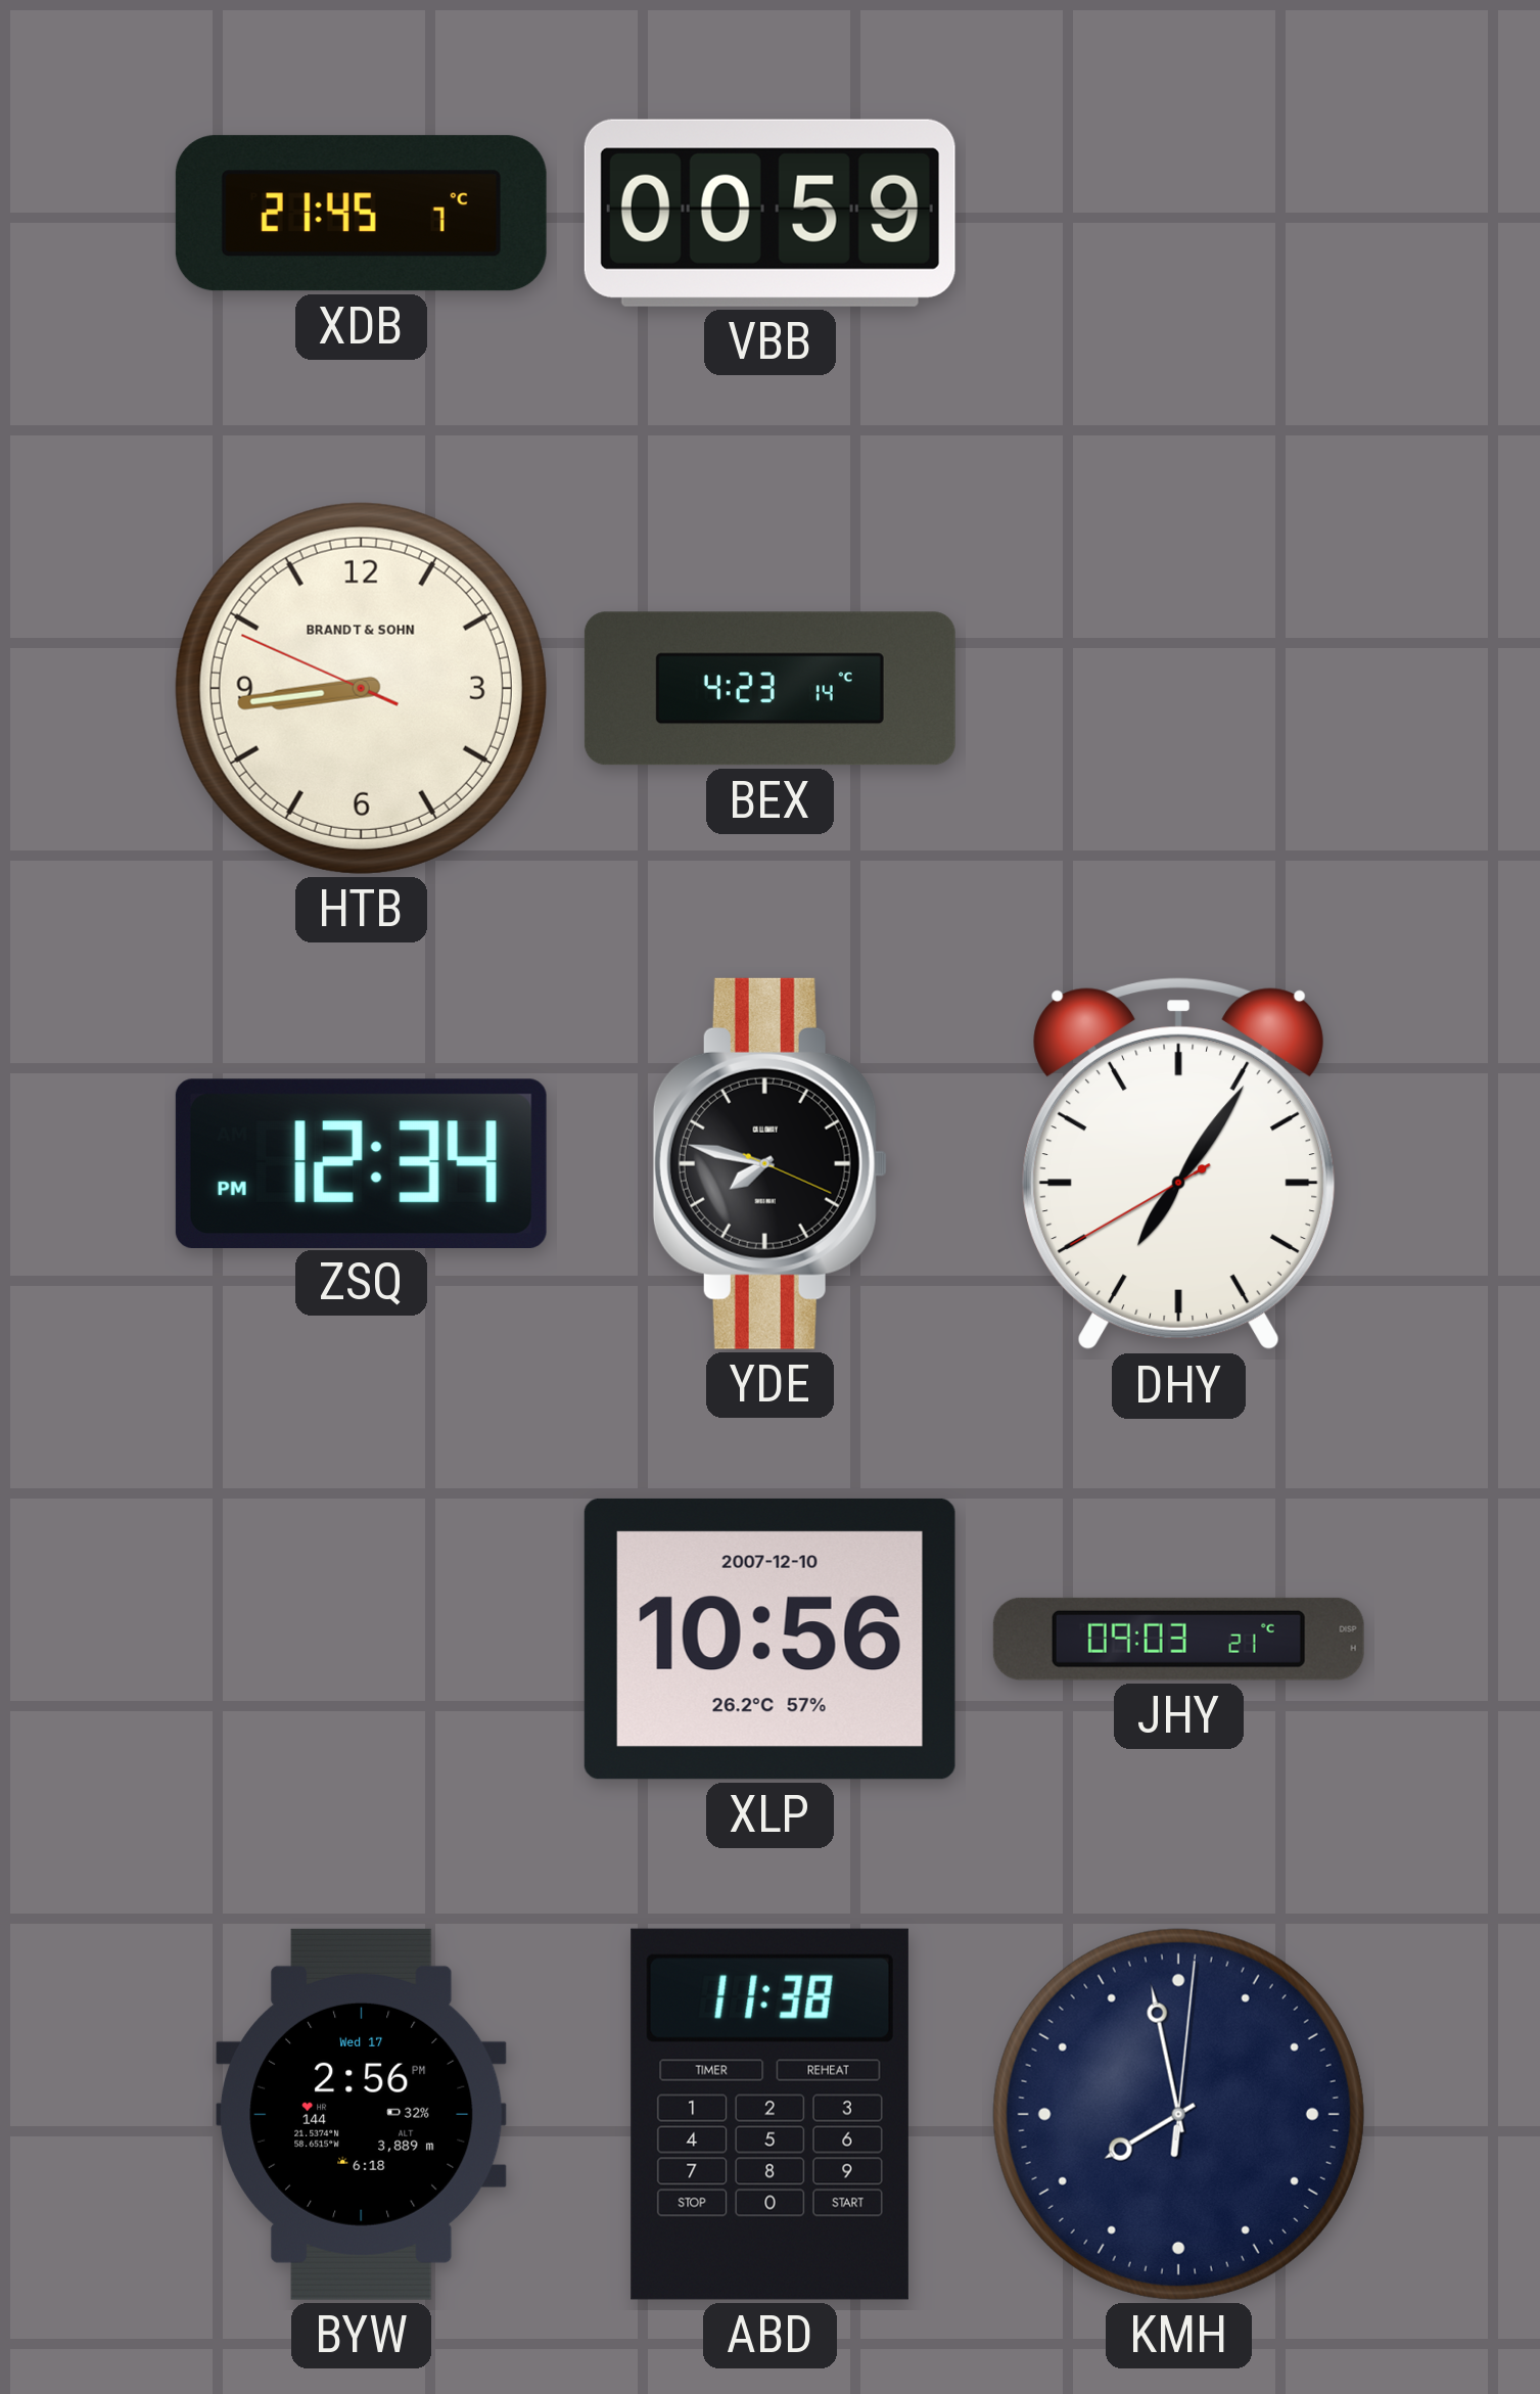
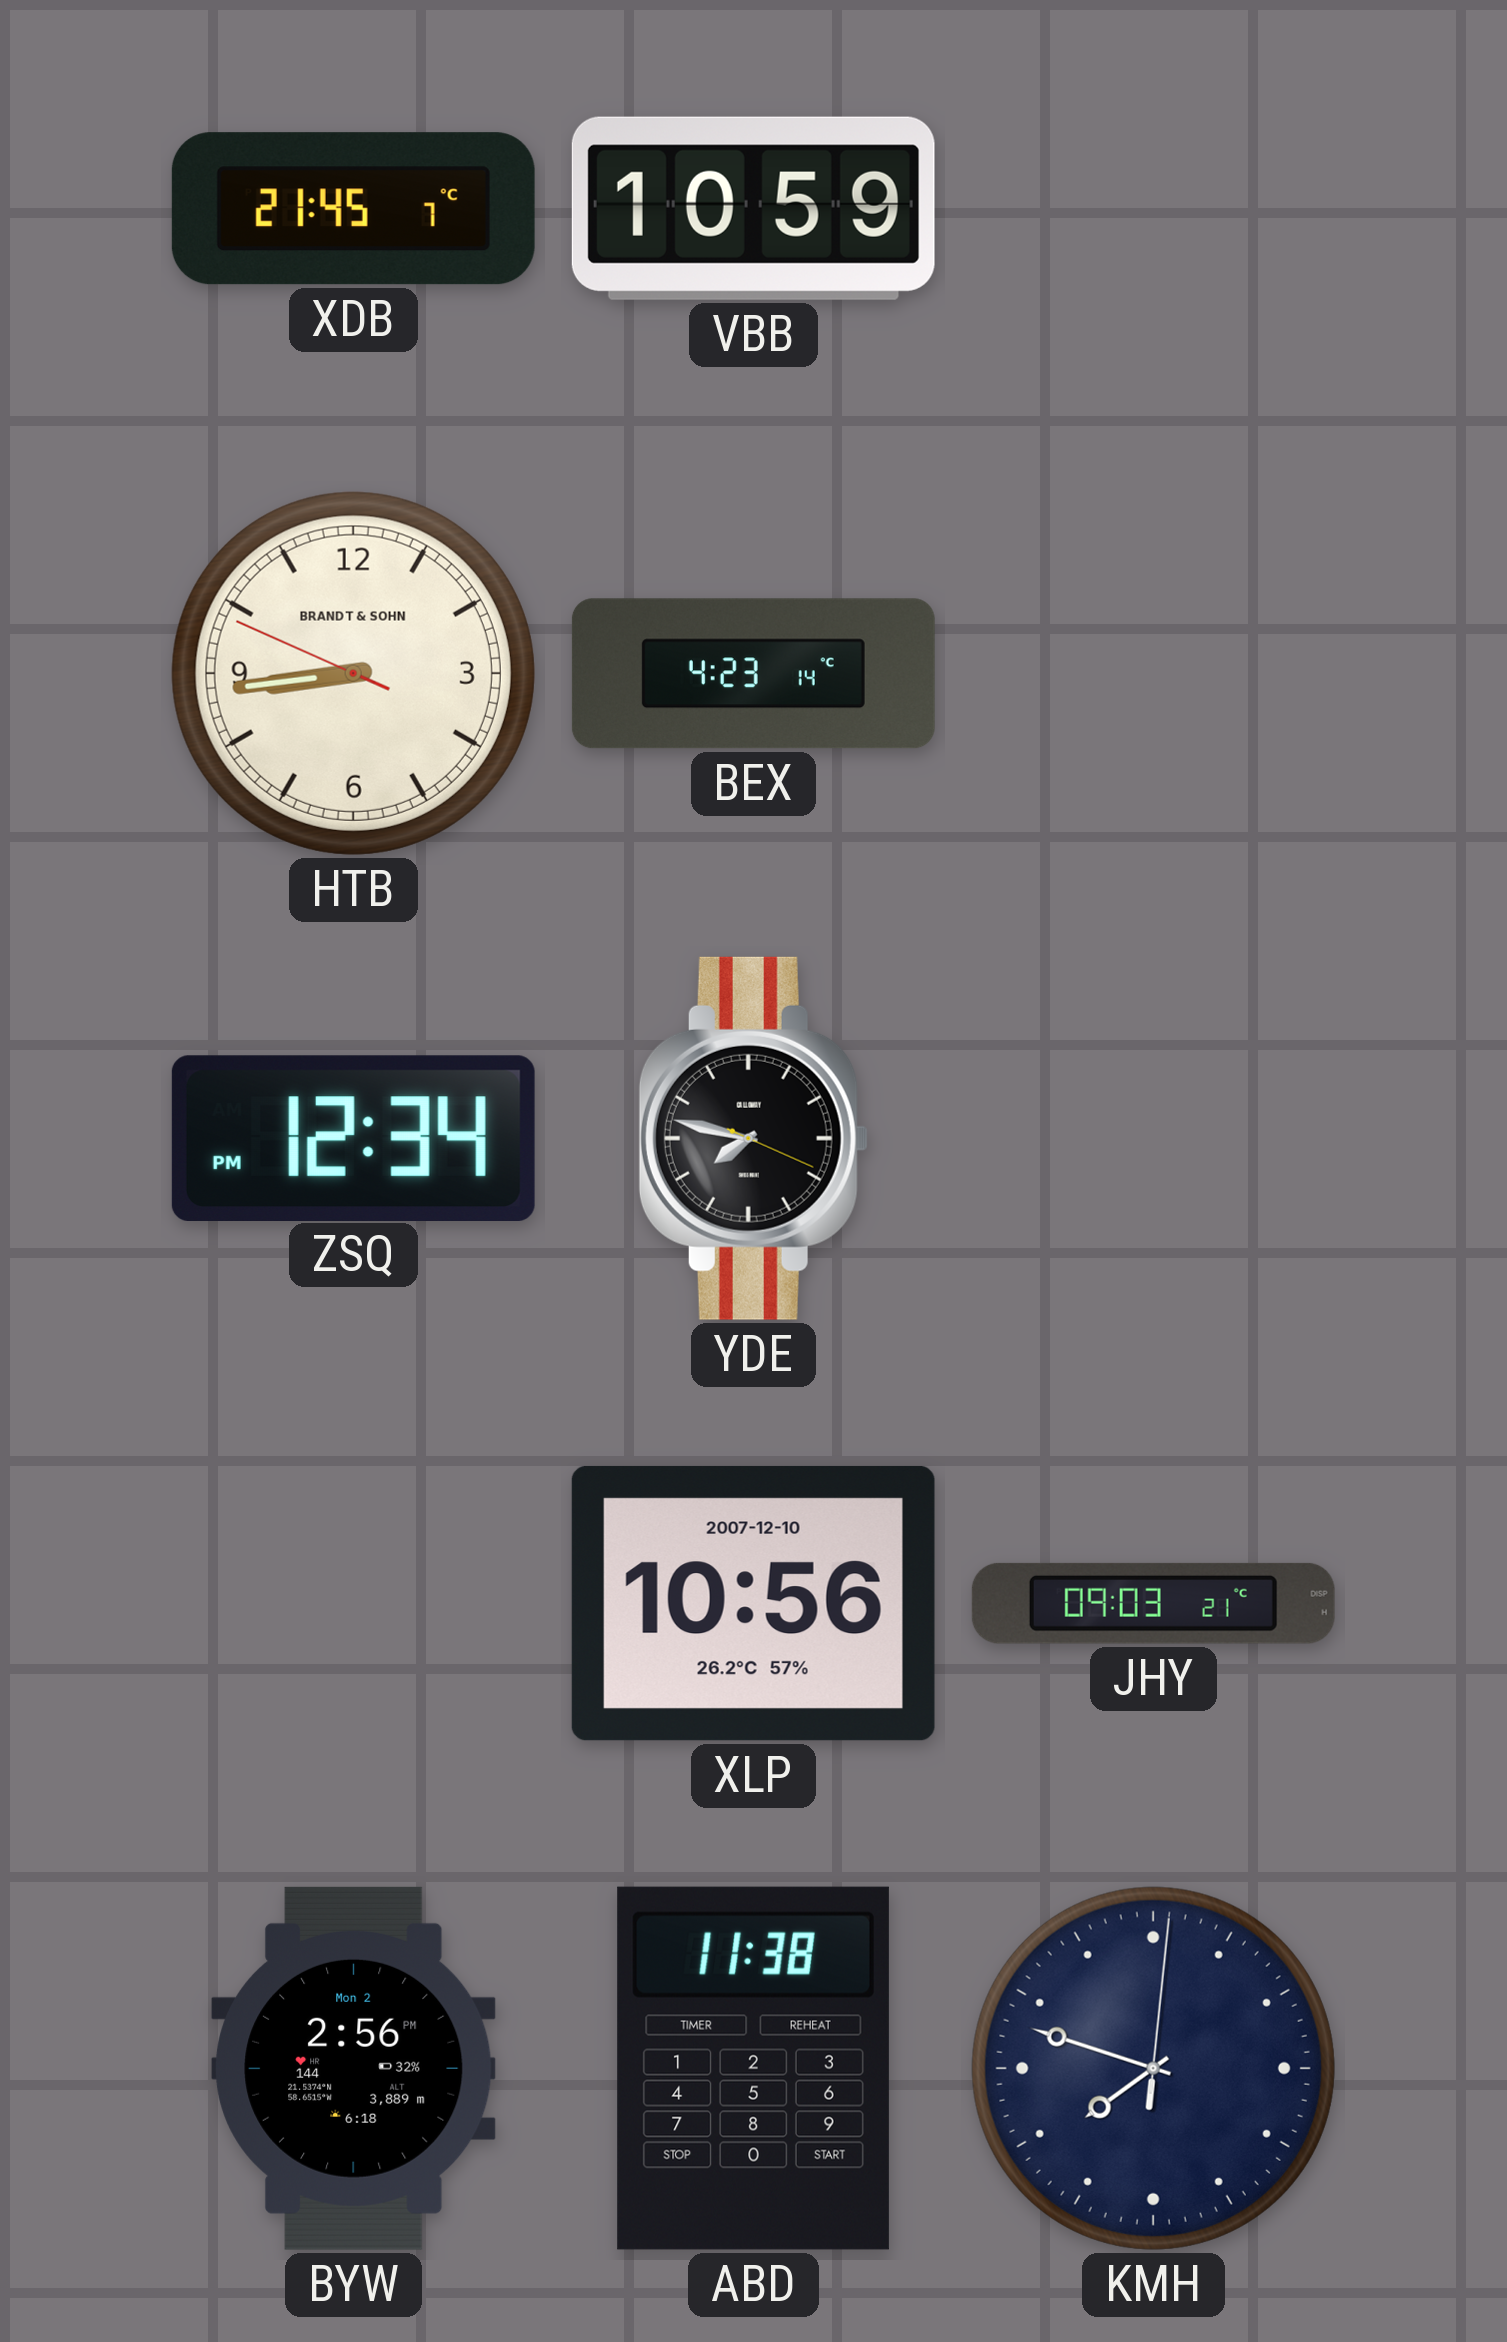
VBB: 00:59 -> 10:59 (753, 208)
DHY: 7:05 -> none (1179, 1164)
BYW date: Wed 17 -> Mon 2 (354, 2068)
KMH: 7:58 -> 7:48 (1153, 2068)
